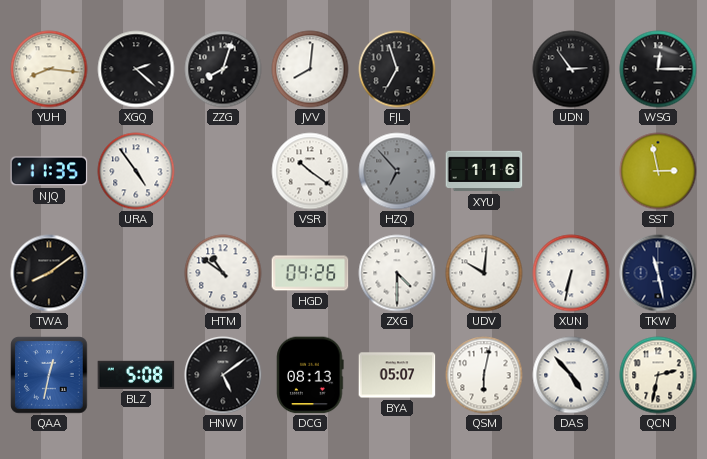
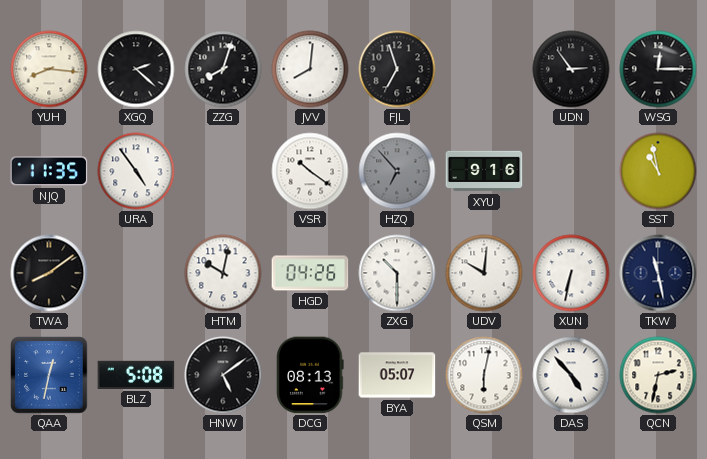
XYU: 1:16 -> 9:16 (484, 171)
SST: 2:58 -> 10:58 (658, 171)
HTM: 10:51 -> 10:02 (223, 273)
ZXG: 4:30 -> 10:30 (397, 273)
